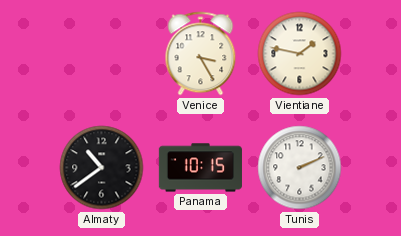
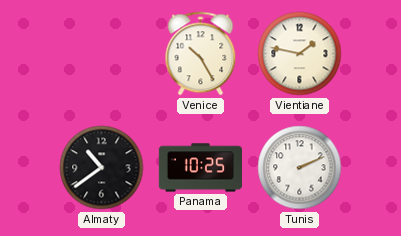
Venice: 3:25 -> 10:25 (201, 54)
Panama: 10:15 -> 10:25 (200, 168)
